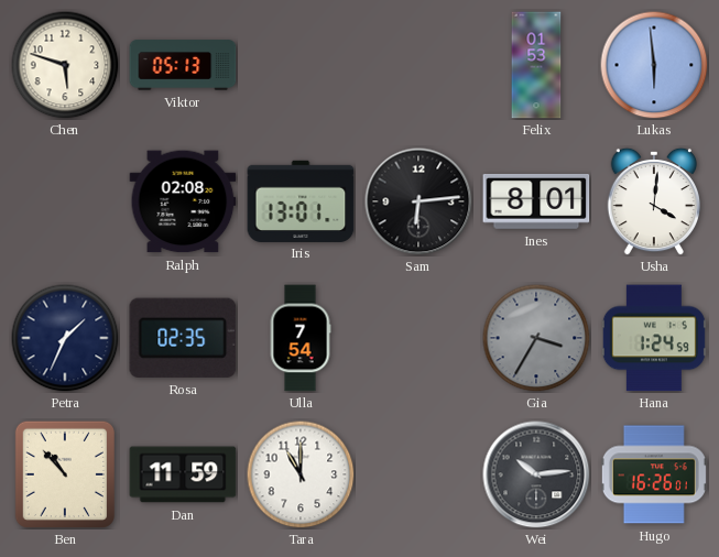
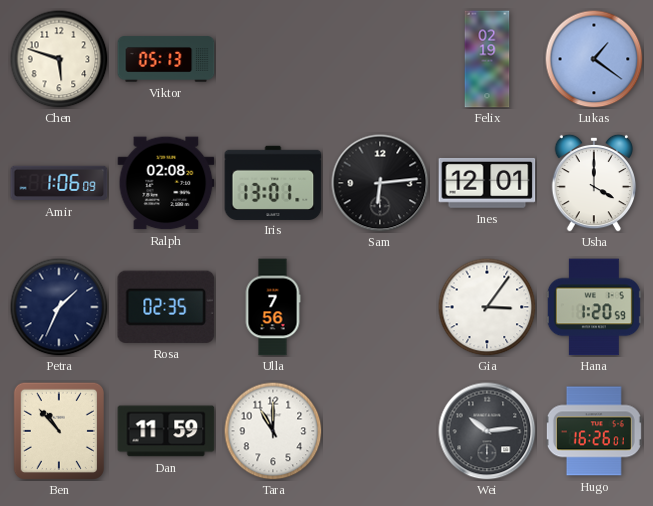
Felix: 01:53 -> 02:19 (487, 59)
Lukas: 5:59 -> 1:21 (594, 59)
Amir: none -> 1:06 (59, 183)
Ines: 8:01 -> 12:01 (487, 183)
Usha: 4:01 -> 4:00 (593, 183)
Ulla: 7:54 -> 7:56 (273, 307)
Gia: 3:35 -> 3:06 (487, 307)
Gia dial: grey -> white (487, 307)
Hana: 1:24 -> 1:20 (594, 307)
